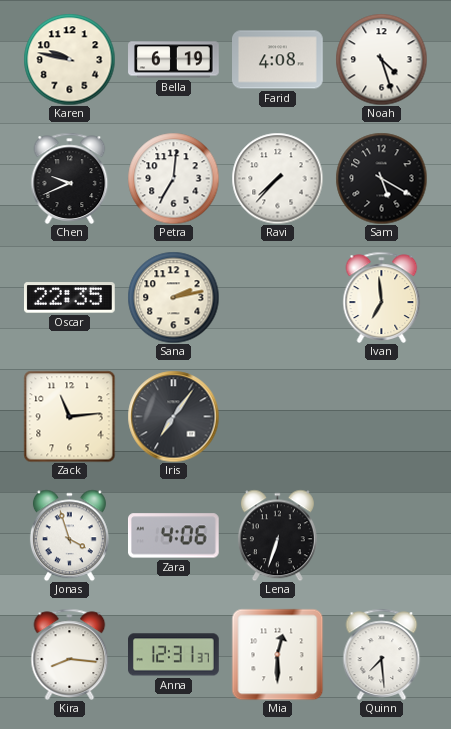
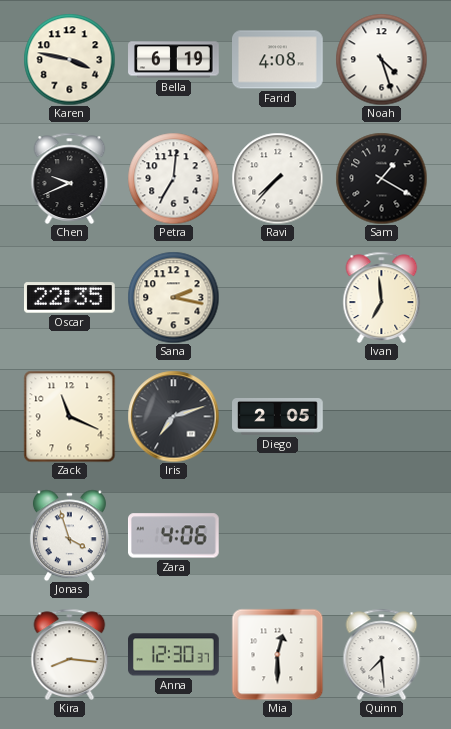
Karen: 9:47 -> 3:47 (69, 59)
Sam: 5:20 -> 1:20 (381, 178)
Sana: 2:13 -> 2:17 (173, 297)
Zack: 11:14 -> 11:19 (69, 416)
Iris: 7:06 -> 7:12 (173, 416)
Diego: none -> 2:05 (278, 417)
Lena: 6:33 -> none (277, 535)
Anna: 12:31 -> 12:30 (174, 655)
